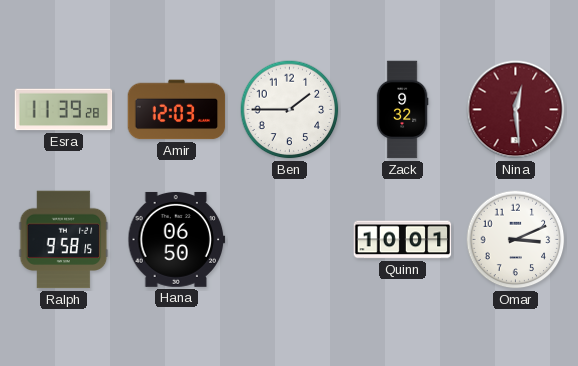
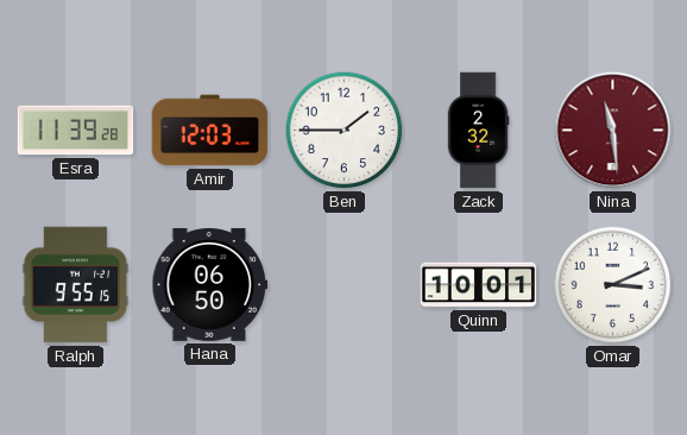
Zack: 9:32 -> 2:32 (478, 131)
Nina: 12:29 -> 11:29 (613, 131)
Ralph: 9:58 -> 9:55 (76, 285)
